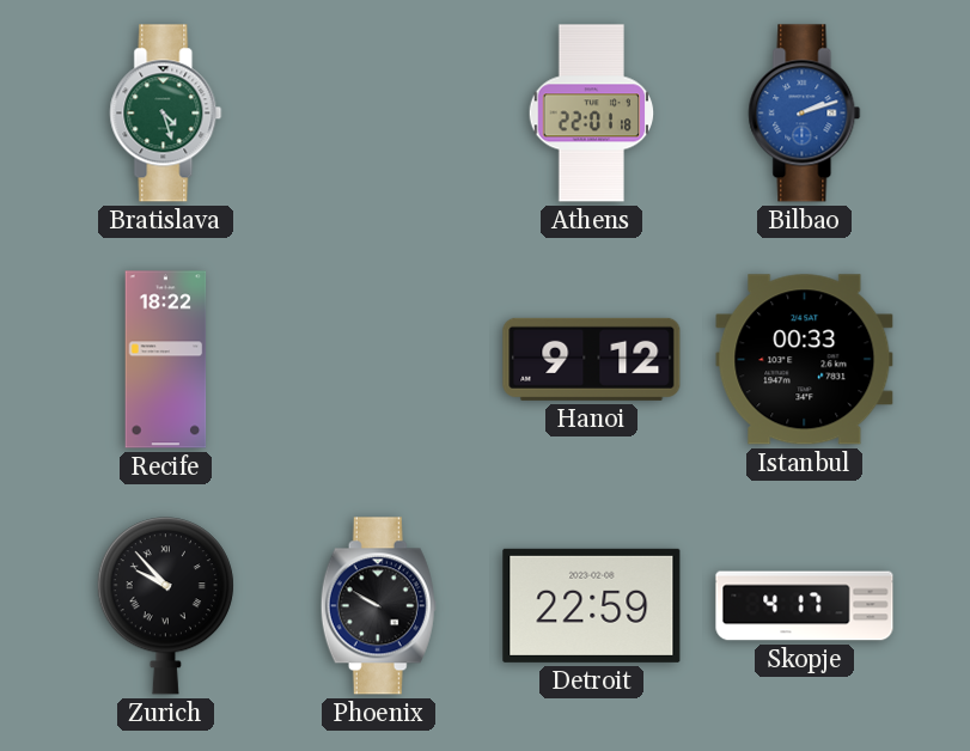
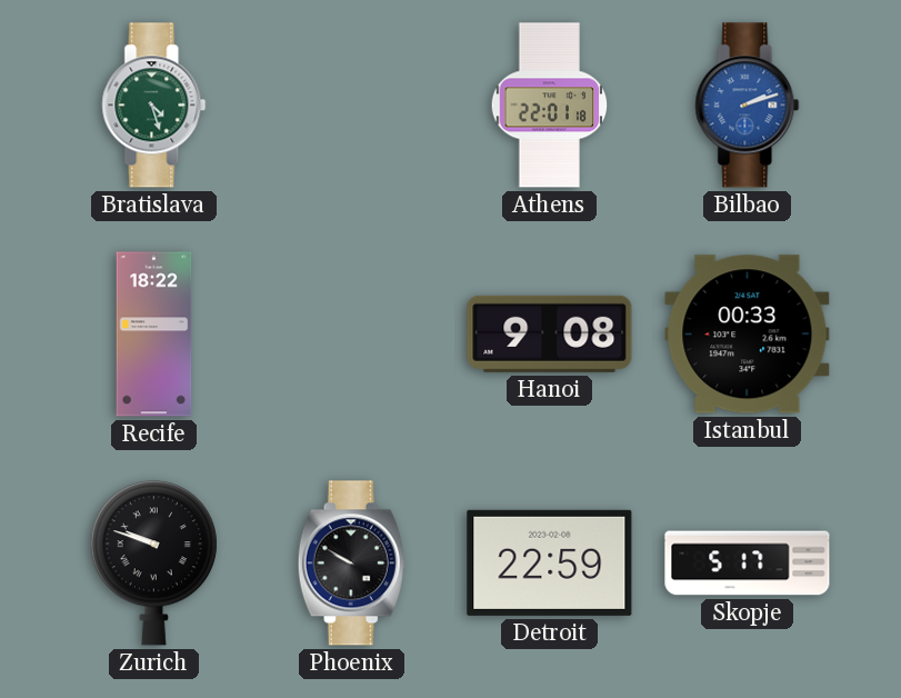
Hanoi: 9:12 -> 9:08 (550, 333)
Zurich: 9:53 -> 9:48 (153, 564)
Skopje: 4:17 -> 5:17 (748, 564)
